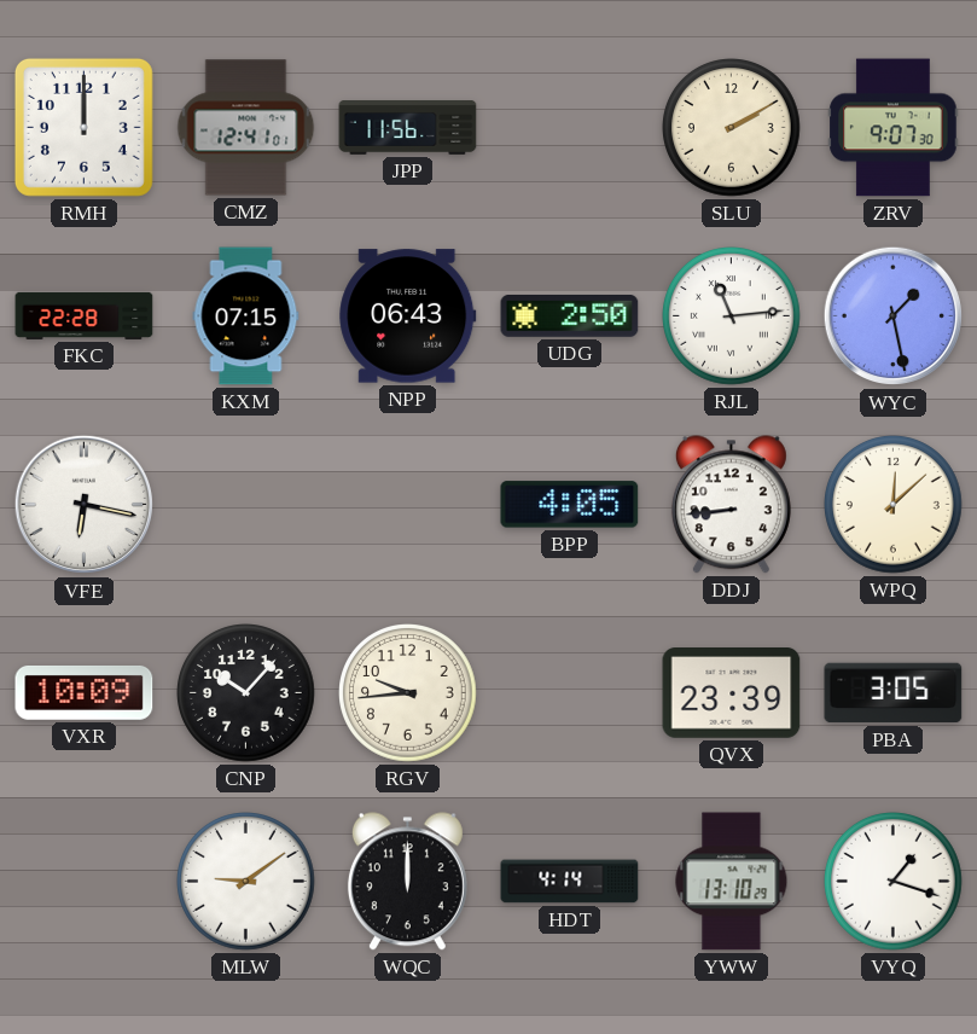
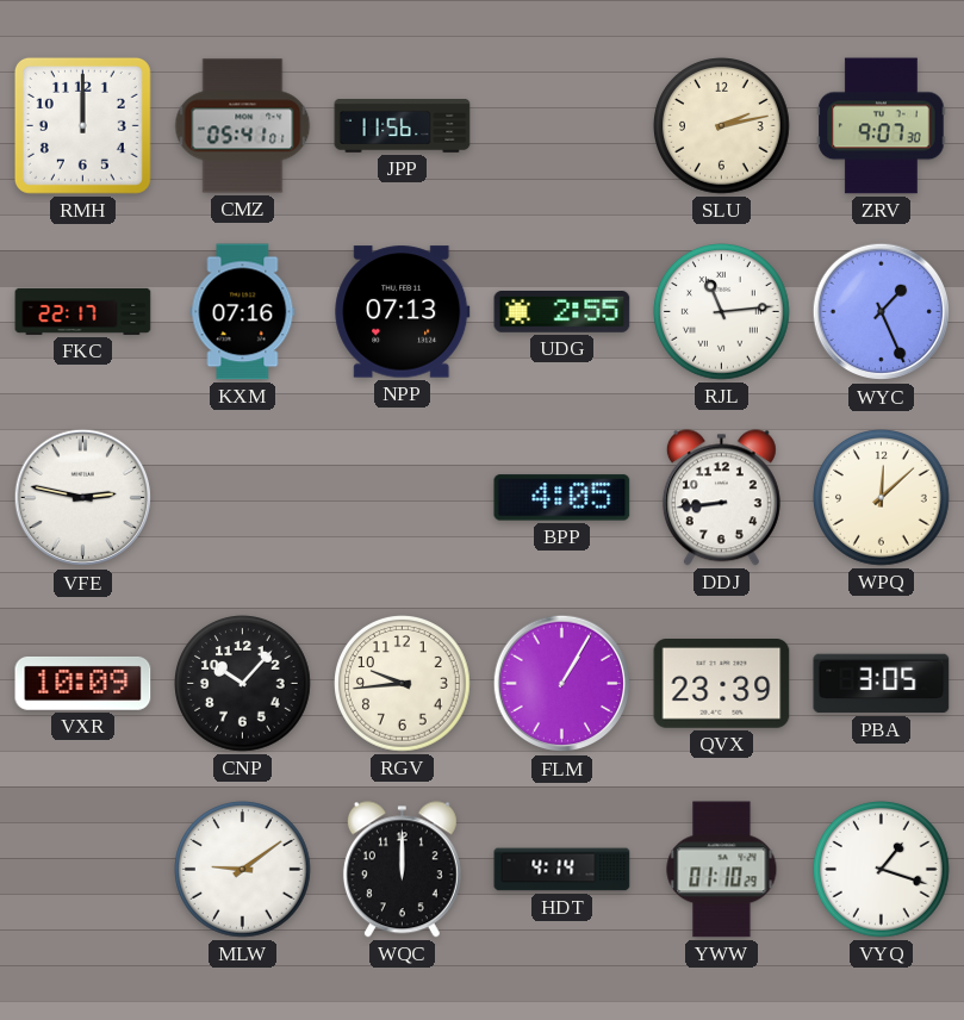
CMZ: 12:41 -> 05:41 (243, 126)
SLU: 2:10 -> 2:13 (722, 126)
FKC: 22:28 -> 22:17 (83, 311)
KXM: 07:15 -> 07:16 (243, 312)
NPP: 06:43 -> 07:13 (403, 312)
UDG: 2:50 -> 2:55 (562, 312)
WYC: 1:28 -> 1:26 (882, 312)
VFE: 6:17 -> 2:47 (83, 498)
FLM: none -> 1:05 (562, 684)
YWW: 13:10 -> 01:10 (722, 870)
